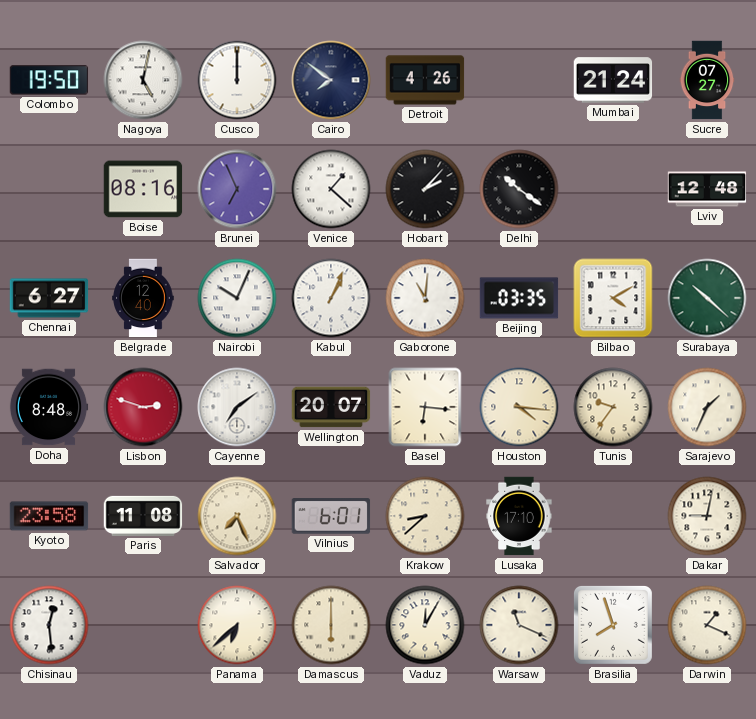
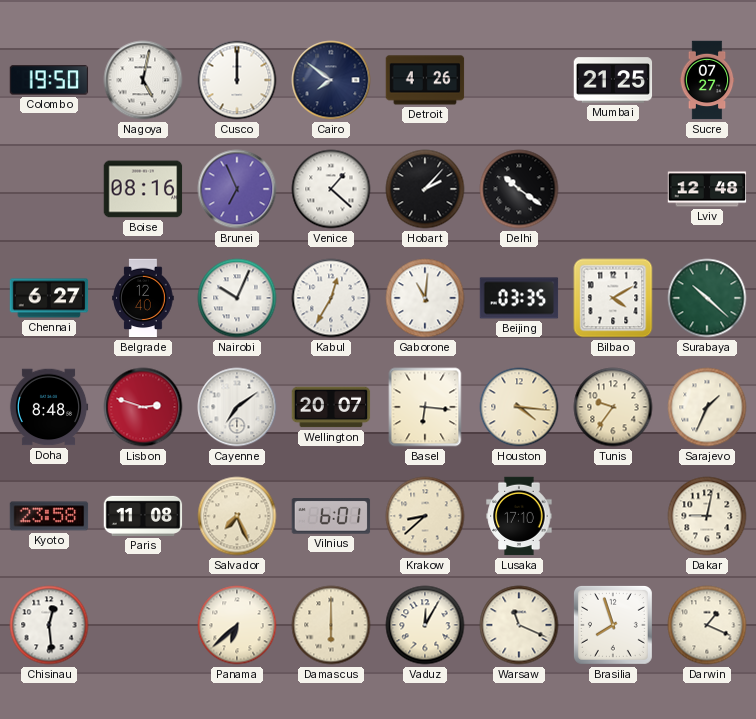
Mumbai: 21:24 -> 21:25 (613, 80)
Kabul: 1:04 -> 12:35 (331, 298)
